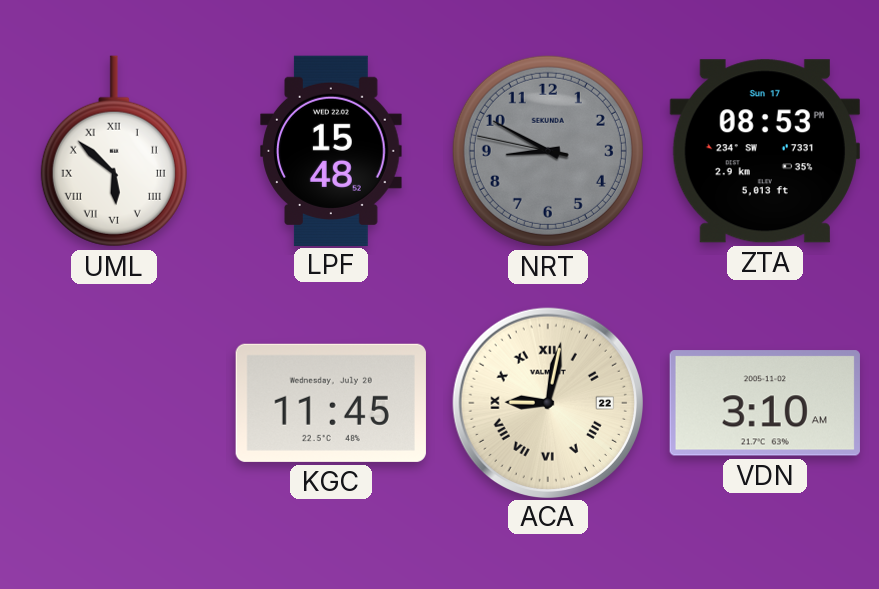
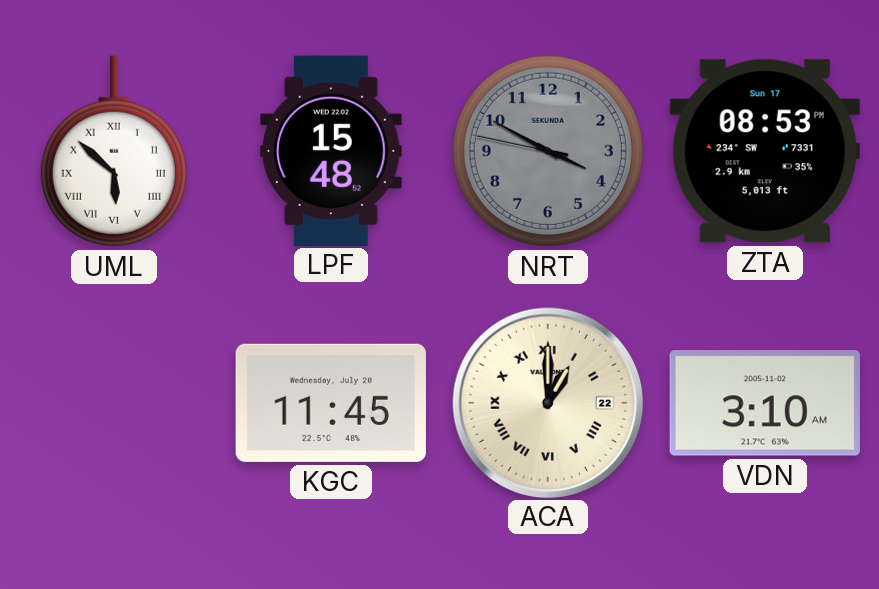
NRT: 8:49 -> 3:49 (548, 151)
ACA: 9:02 -> 1:00 (547, 402)
